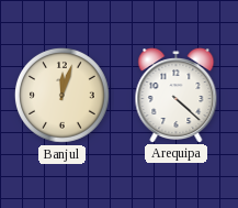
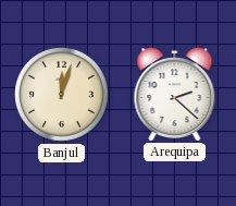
Arequipa: 4:22 -> 2:22 (175, 95)
